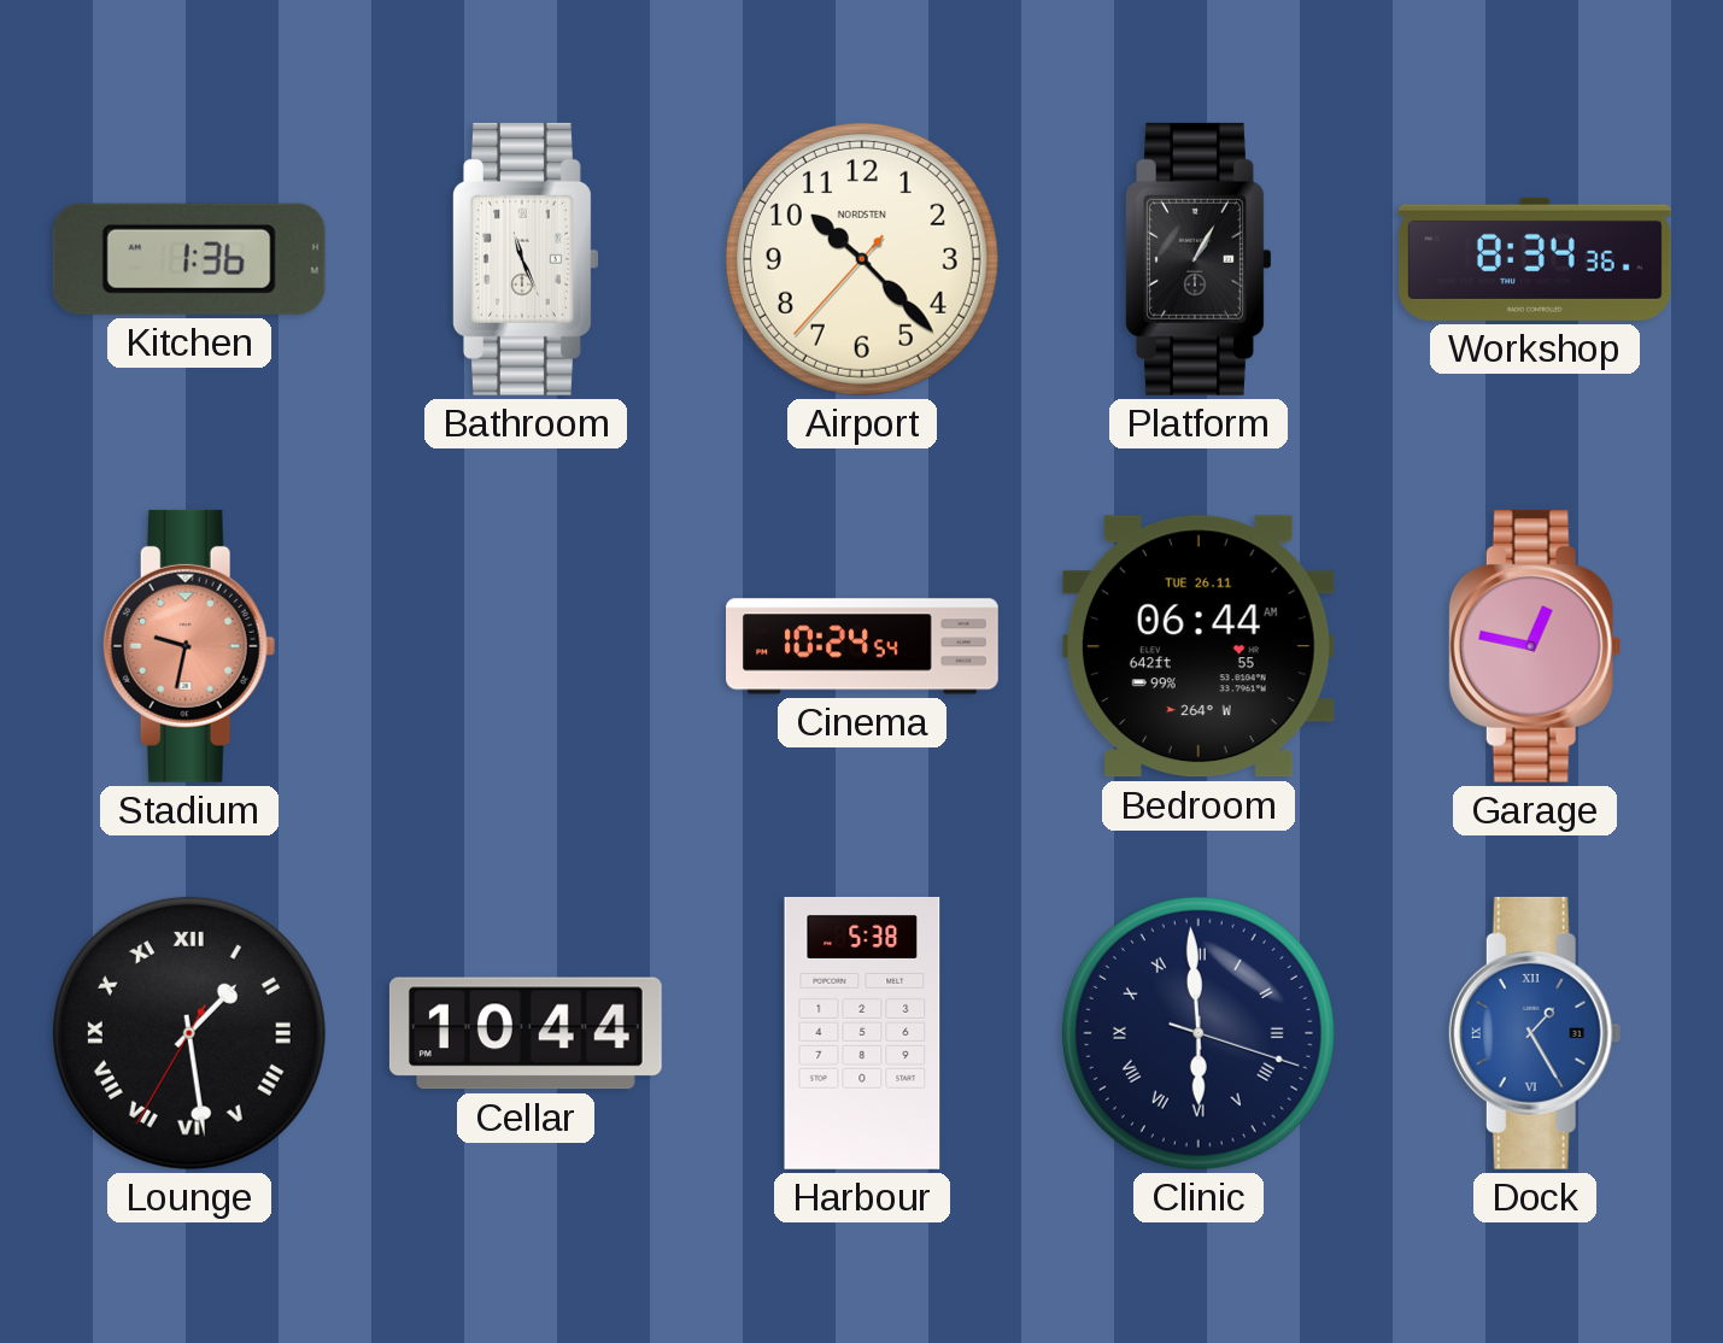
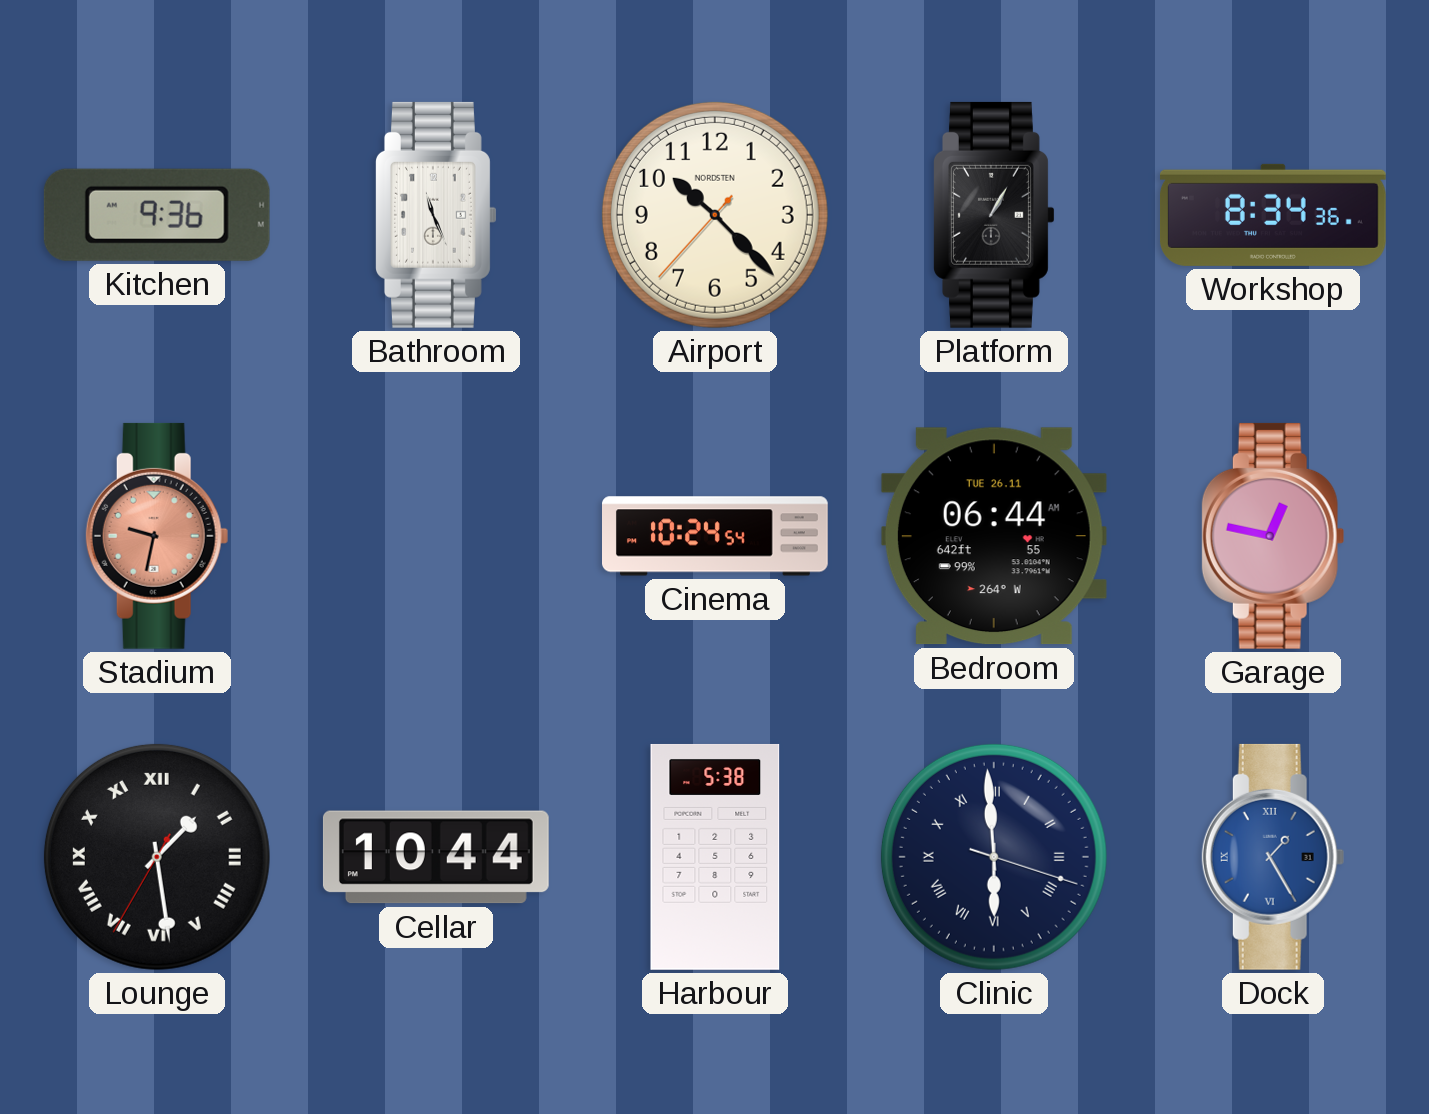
Kitchen: 1:36 -> 9:36 (157, 215)
